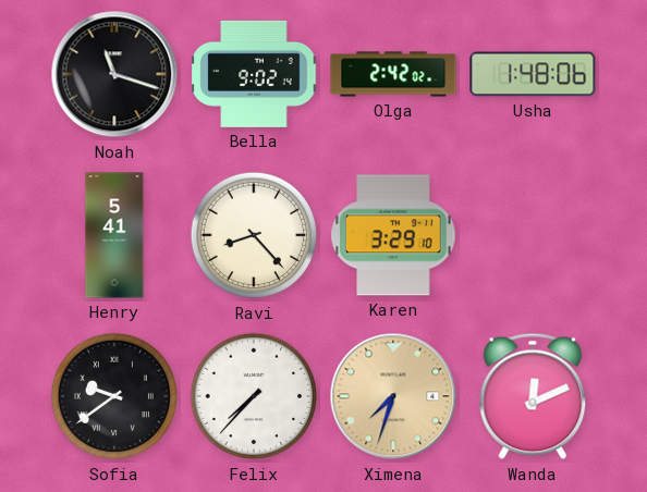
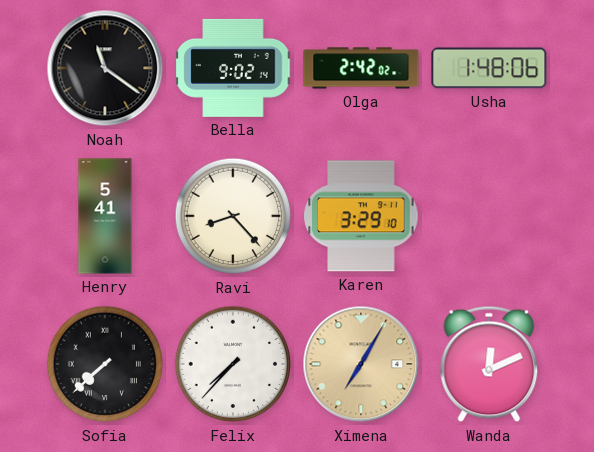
Noah: 11:18 -> 11:21 (105, 68)
Sofia: 9:39 -> 7:38 (105, 364)
Ximena: 7:33 -> 7:05 (361, 364)
